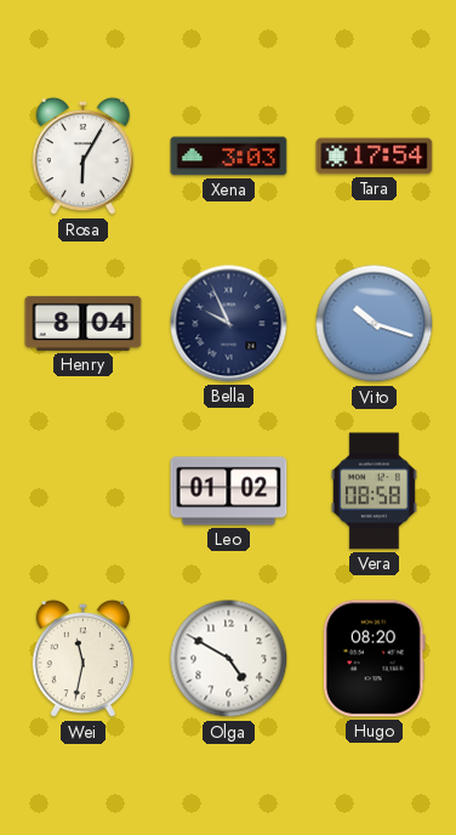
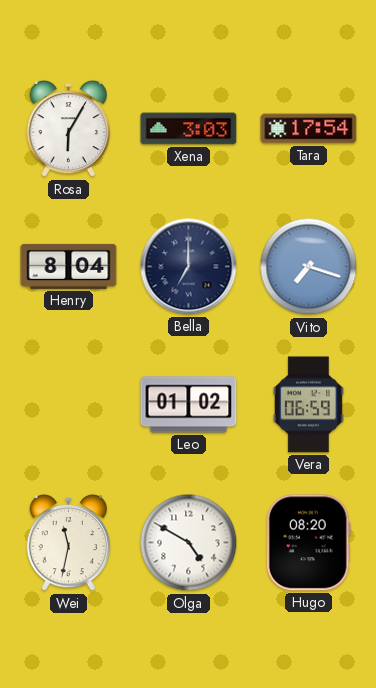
Bella: 9:56 -> 7:00 (189, 267)
Vito: 10:18 -> 7:18 (309, 267)
Vera: 08:58 -> 06:59 (308, 405)
